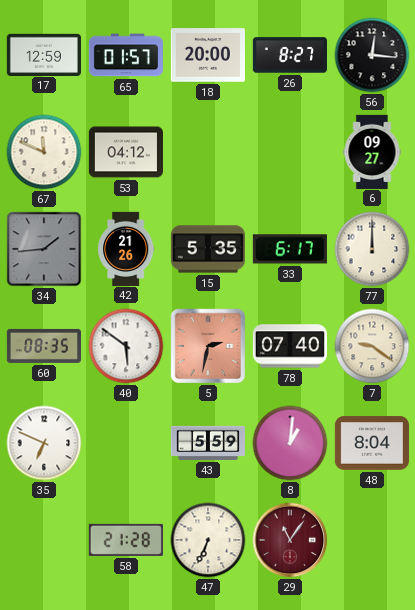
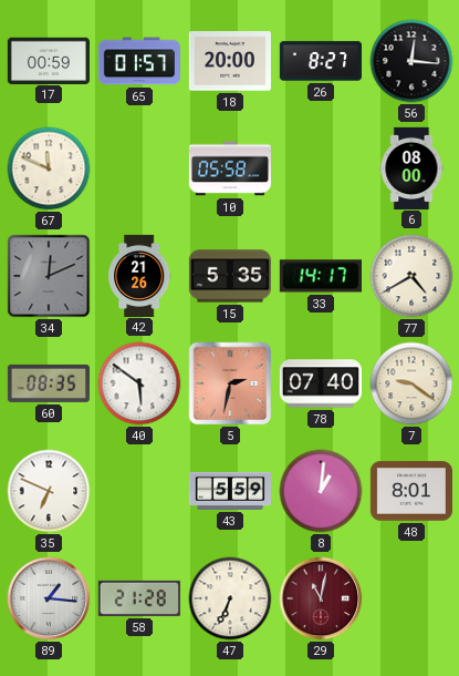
17: 12:59 -> 00:59 (49, 60)
53: 04:12 -> none (126, 152)
10: none -> 05:58 (229, 168)
6: 09:27 -> 08:00 (411, 167)
34: 1:44 -> 12:11 (49, 276)
33: 6:17 -> 14:17 (321, 276)
77: 12:00 -> 4:40 (411, 276)
48: 8:04 -> 8:01 (411, 491)
89: none -> 1:16 (49, 598)
29: 11:06 -> 11:02 (321, 598)
